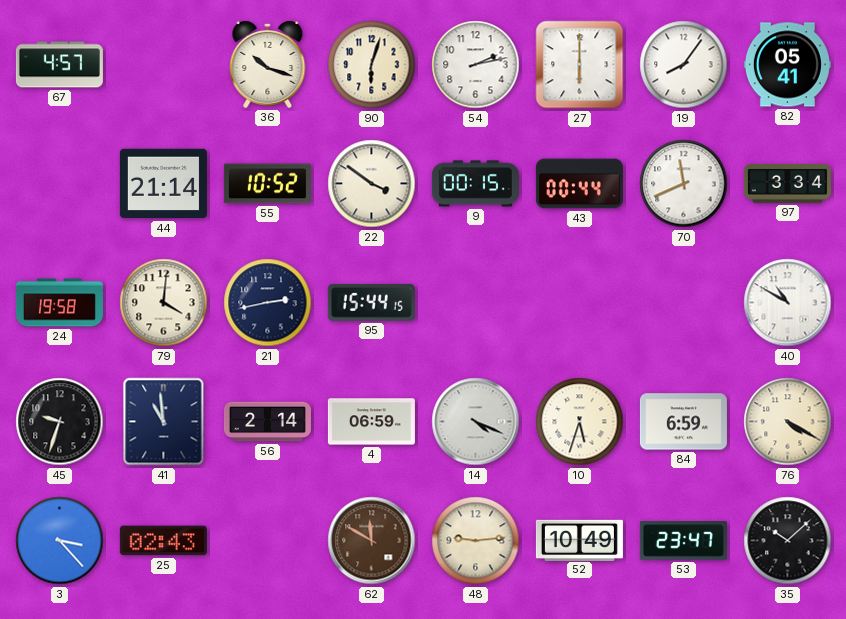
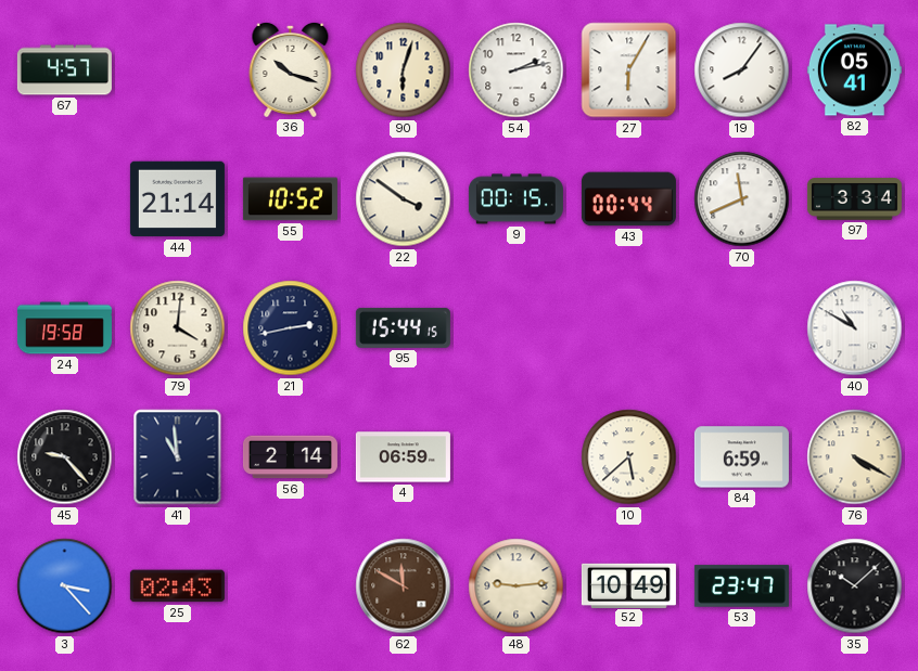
27: 6:00 -> 6:05 (629, 70)
45: 9:33 -> 9:23 (65, 457)
14: 4:19 -> none (476, 422)
10: 5:33 -> 5:38 (629, 457)
